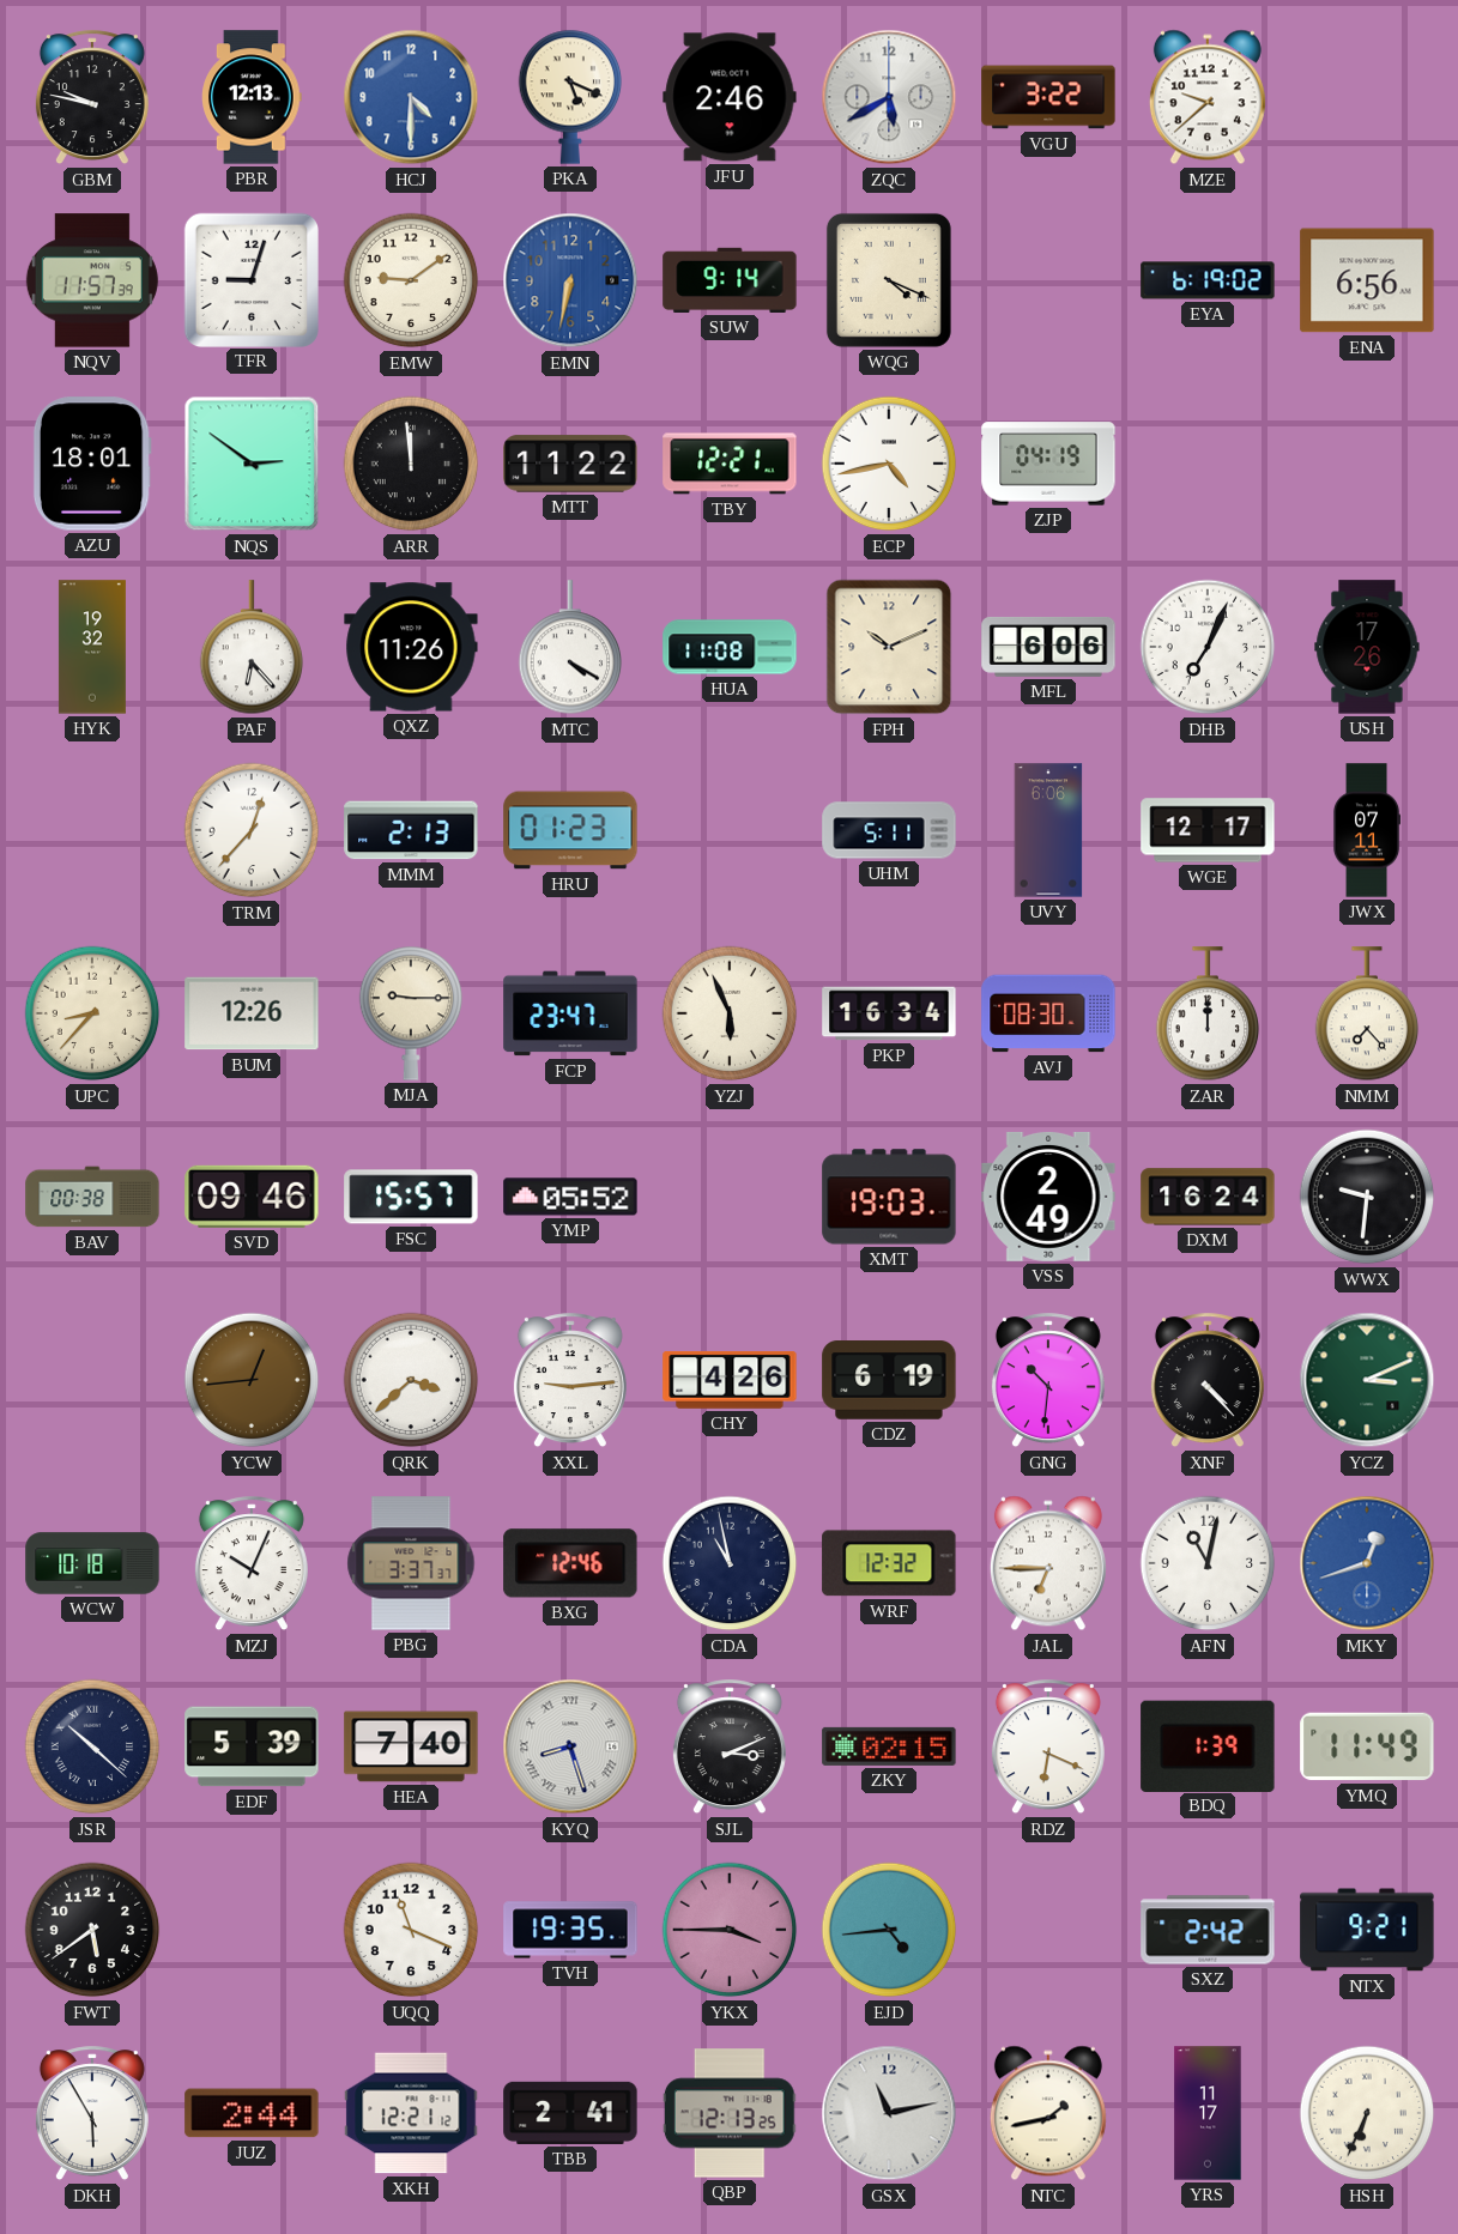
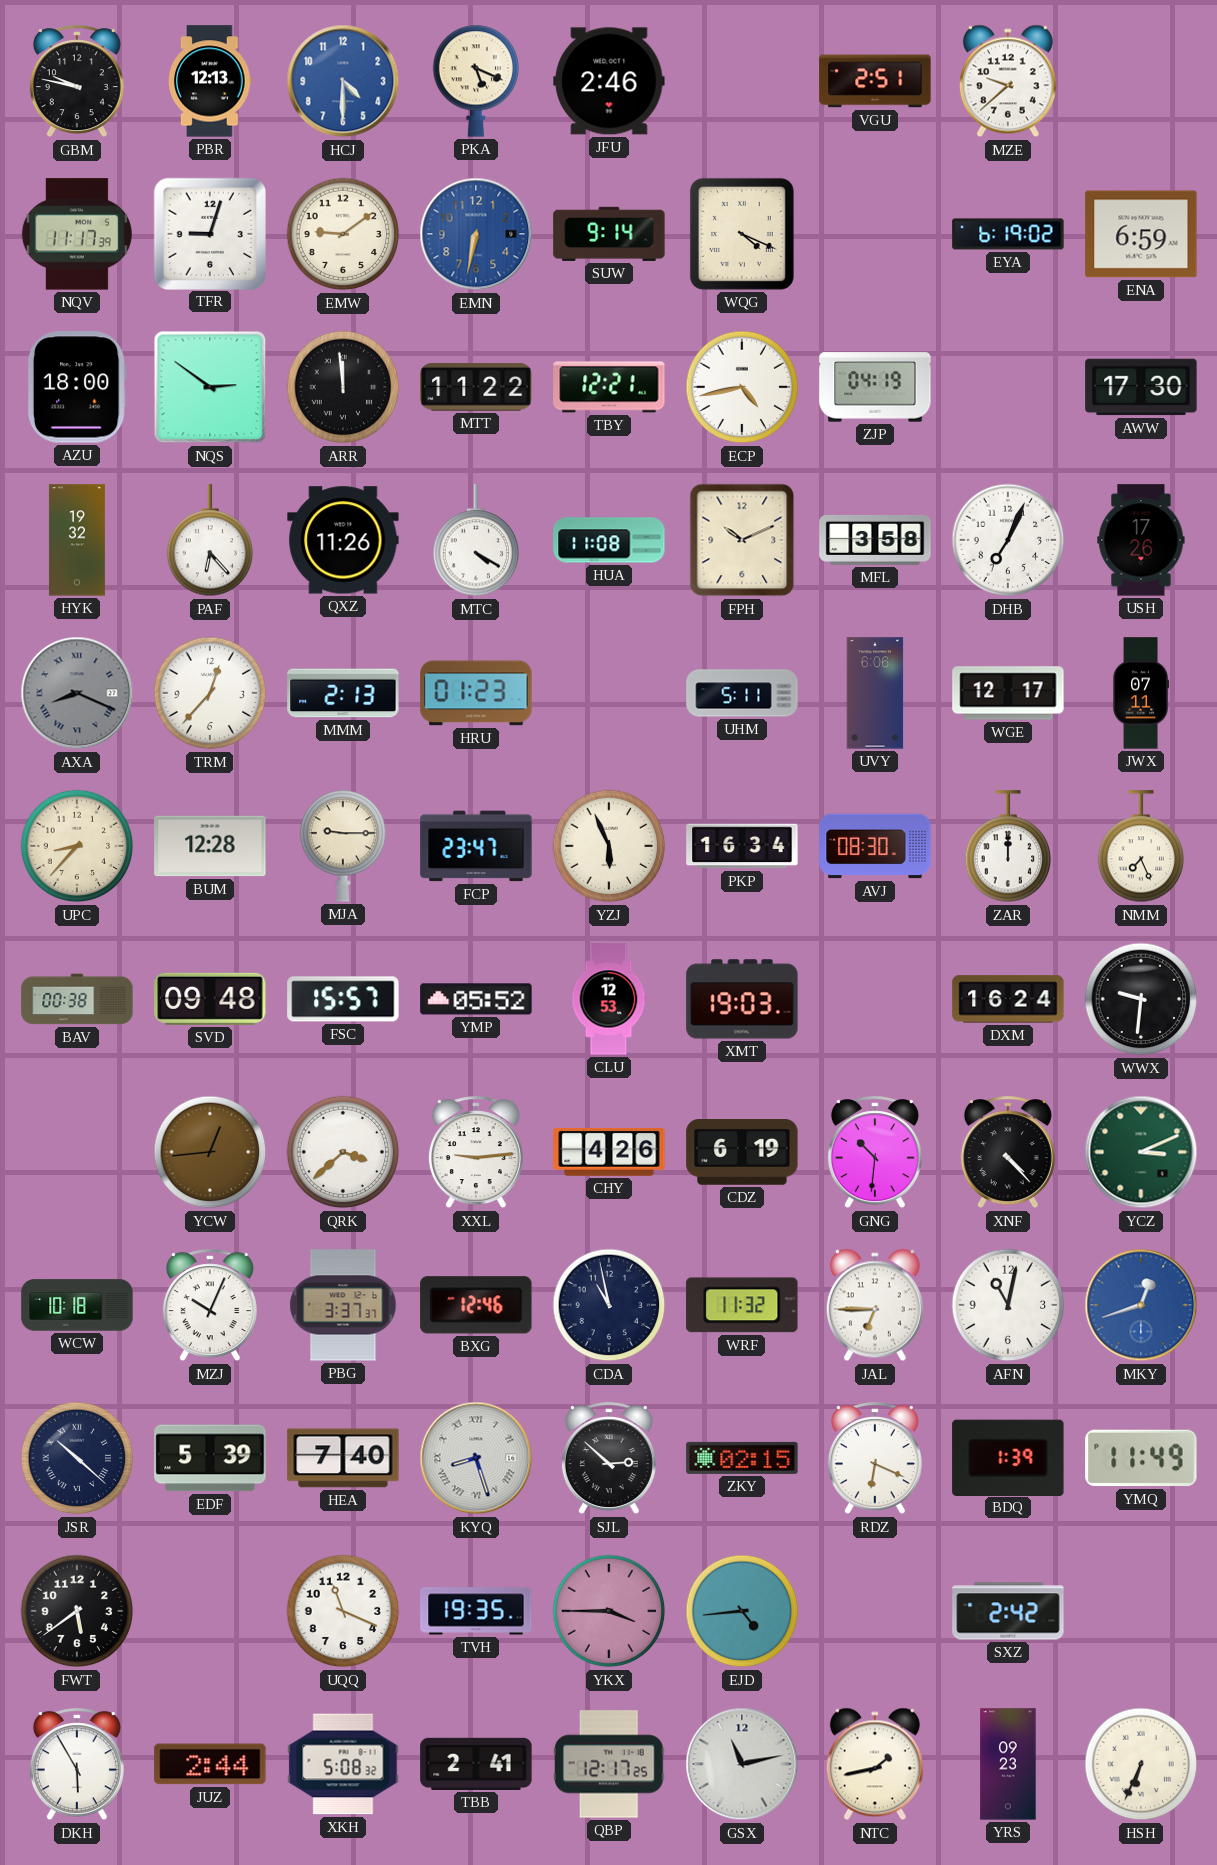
ZQC: 5:40 -> none (889, 97)
VGU: 3:22 -> 2:51 (875, 81)
NQV: 11:57 -> 11:17 (77, 234)
ENA: 6:56 -> 6:59 (1141, 234)
AZU: 18:01 -> 18:00 (77, 387)
AWW: none -> 17:30 (1141, 387)
MFL: 6:06 -> 3:58 (875, 540)
AXA: none -> 8:19 (77, 693)
BUM: 12:26 -> 12:28 (210, 846)
NMM: 7:23 -> 7:26 (1141, 847)
SVD: 09:46 -> 09:48 (210, 999)
CLU: none -> 12:53 (609, 999)
VSS: 2:49 -> none (1048, 1197)
WRF: 12:32 -> 11:32 (742, 1305)
SJL: 3:11 -> 2:52 (609, 1459)
NTX: 9:21 -> none (1367, 1930)
XKH: 12:21 -> 5:08 (343, 1764)
QBP: 12:13 -> 12:17 (609, 1764)
YRS: 11:17 -> 09:23 (1008, 1764)
